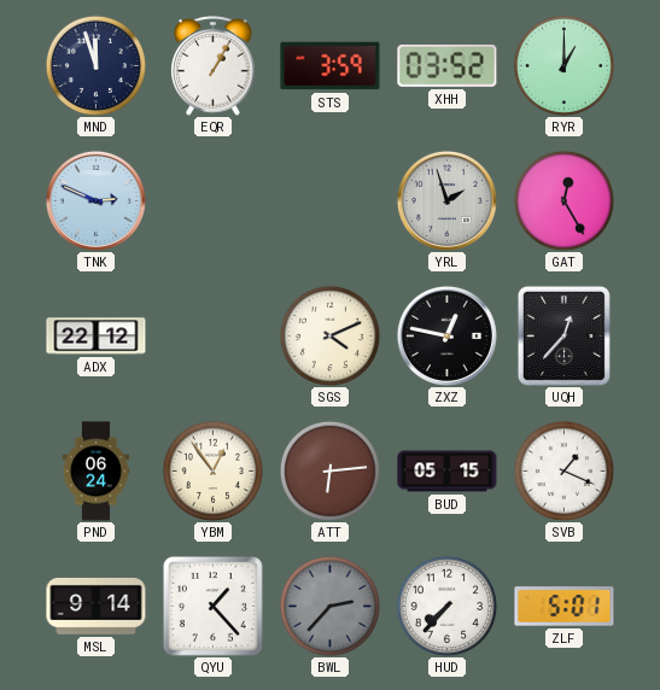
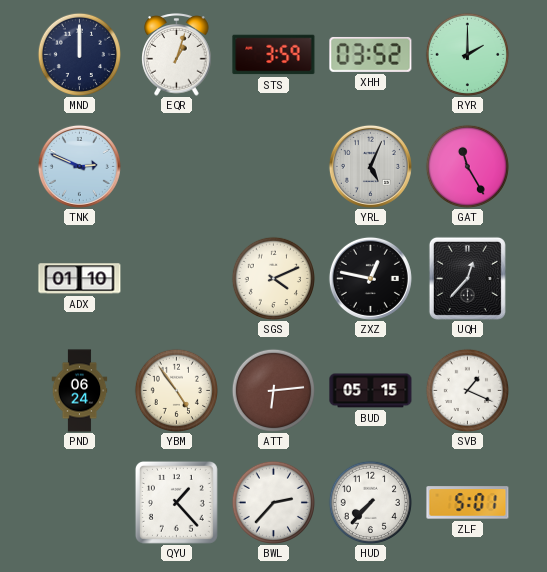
MND: 11:57 -> 12:00 (79, 54)
EQR: 1:05 -> 1:03 (177, 55)
RYR: 1:00 -> 2:00 (467, 54)
YRL: 1:57 -> 5:04 (370, 166)
GAT: 12:25 -> 11:25 (467, 166)
ADX: 22:12 -> 01:10 (80, 279)
YBM: 12:54 -> 4:54 (176, 390)
MSL: 9:14 -> none (97, 606)
BWL dial: grey -> white (273, 502)
